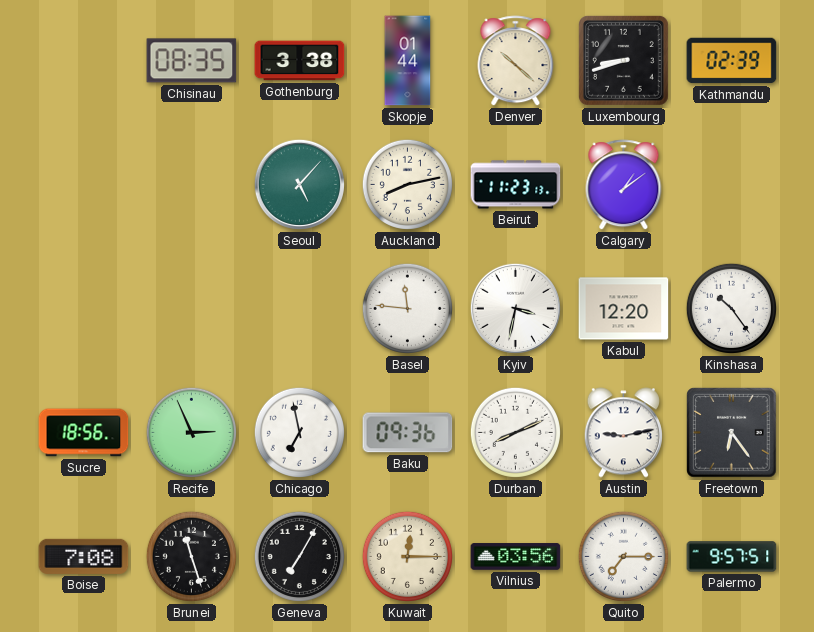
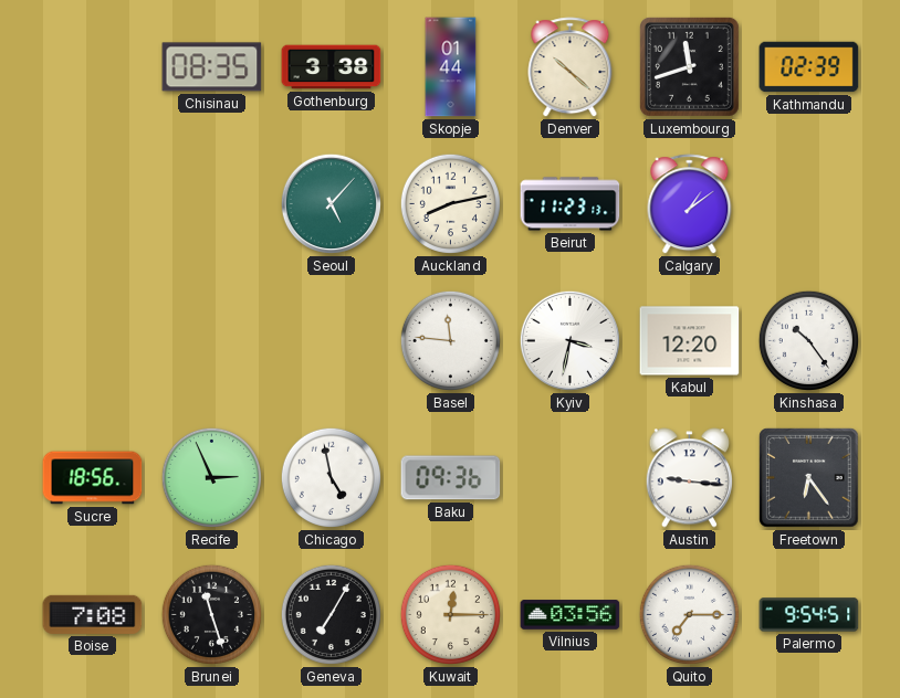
Luxembourg: 8:42 -> 11:42 (689, 66)
Chicago: 6:58 -> 4:58 (331, 477)
Durban: 8:11 -> none (515, 432)
Austin: 9:13 -> 9:16 (689, 478)
Palermo: 9:57 -> 9:54 (809, 615)
